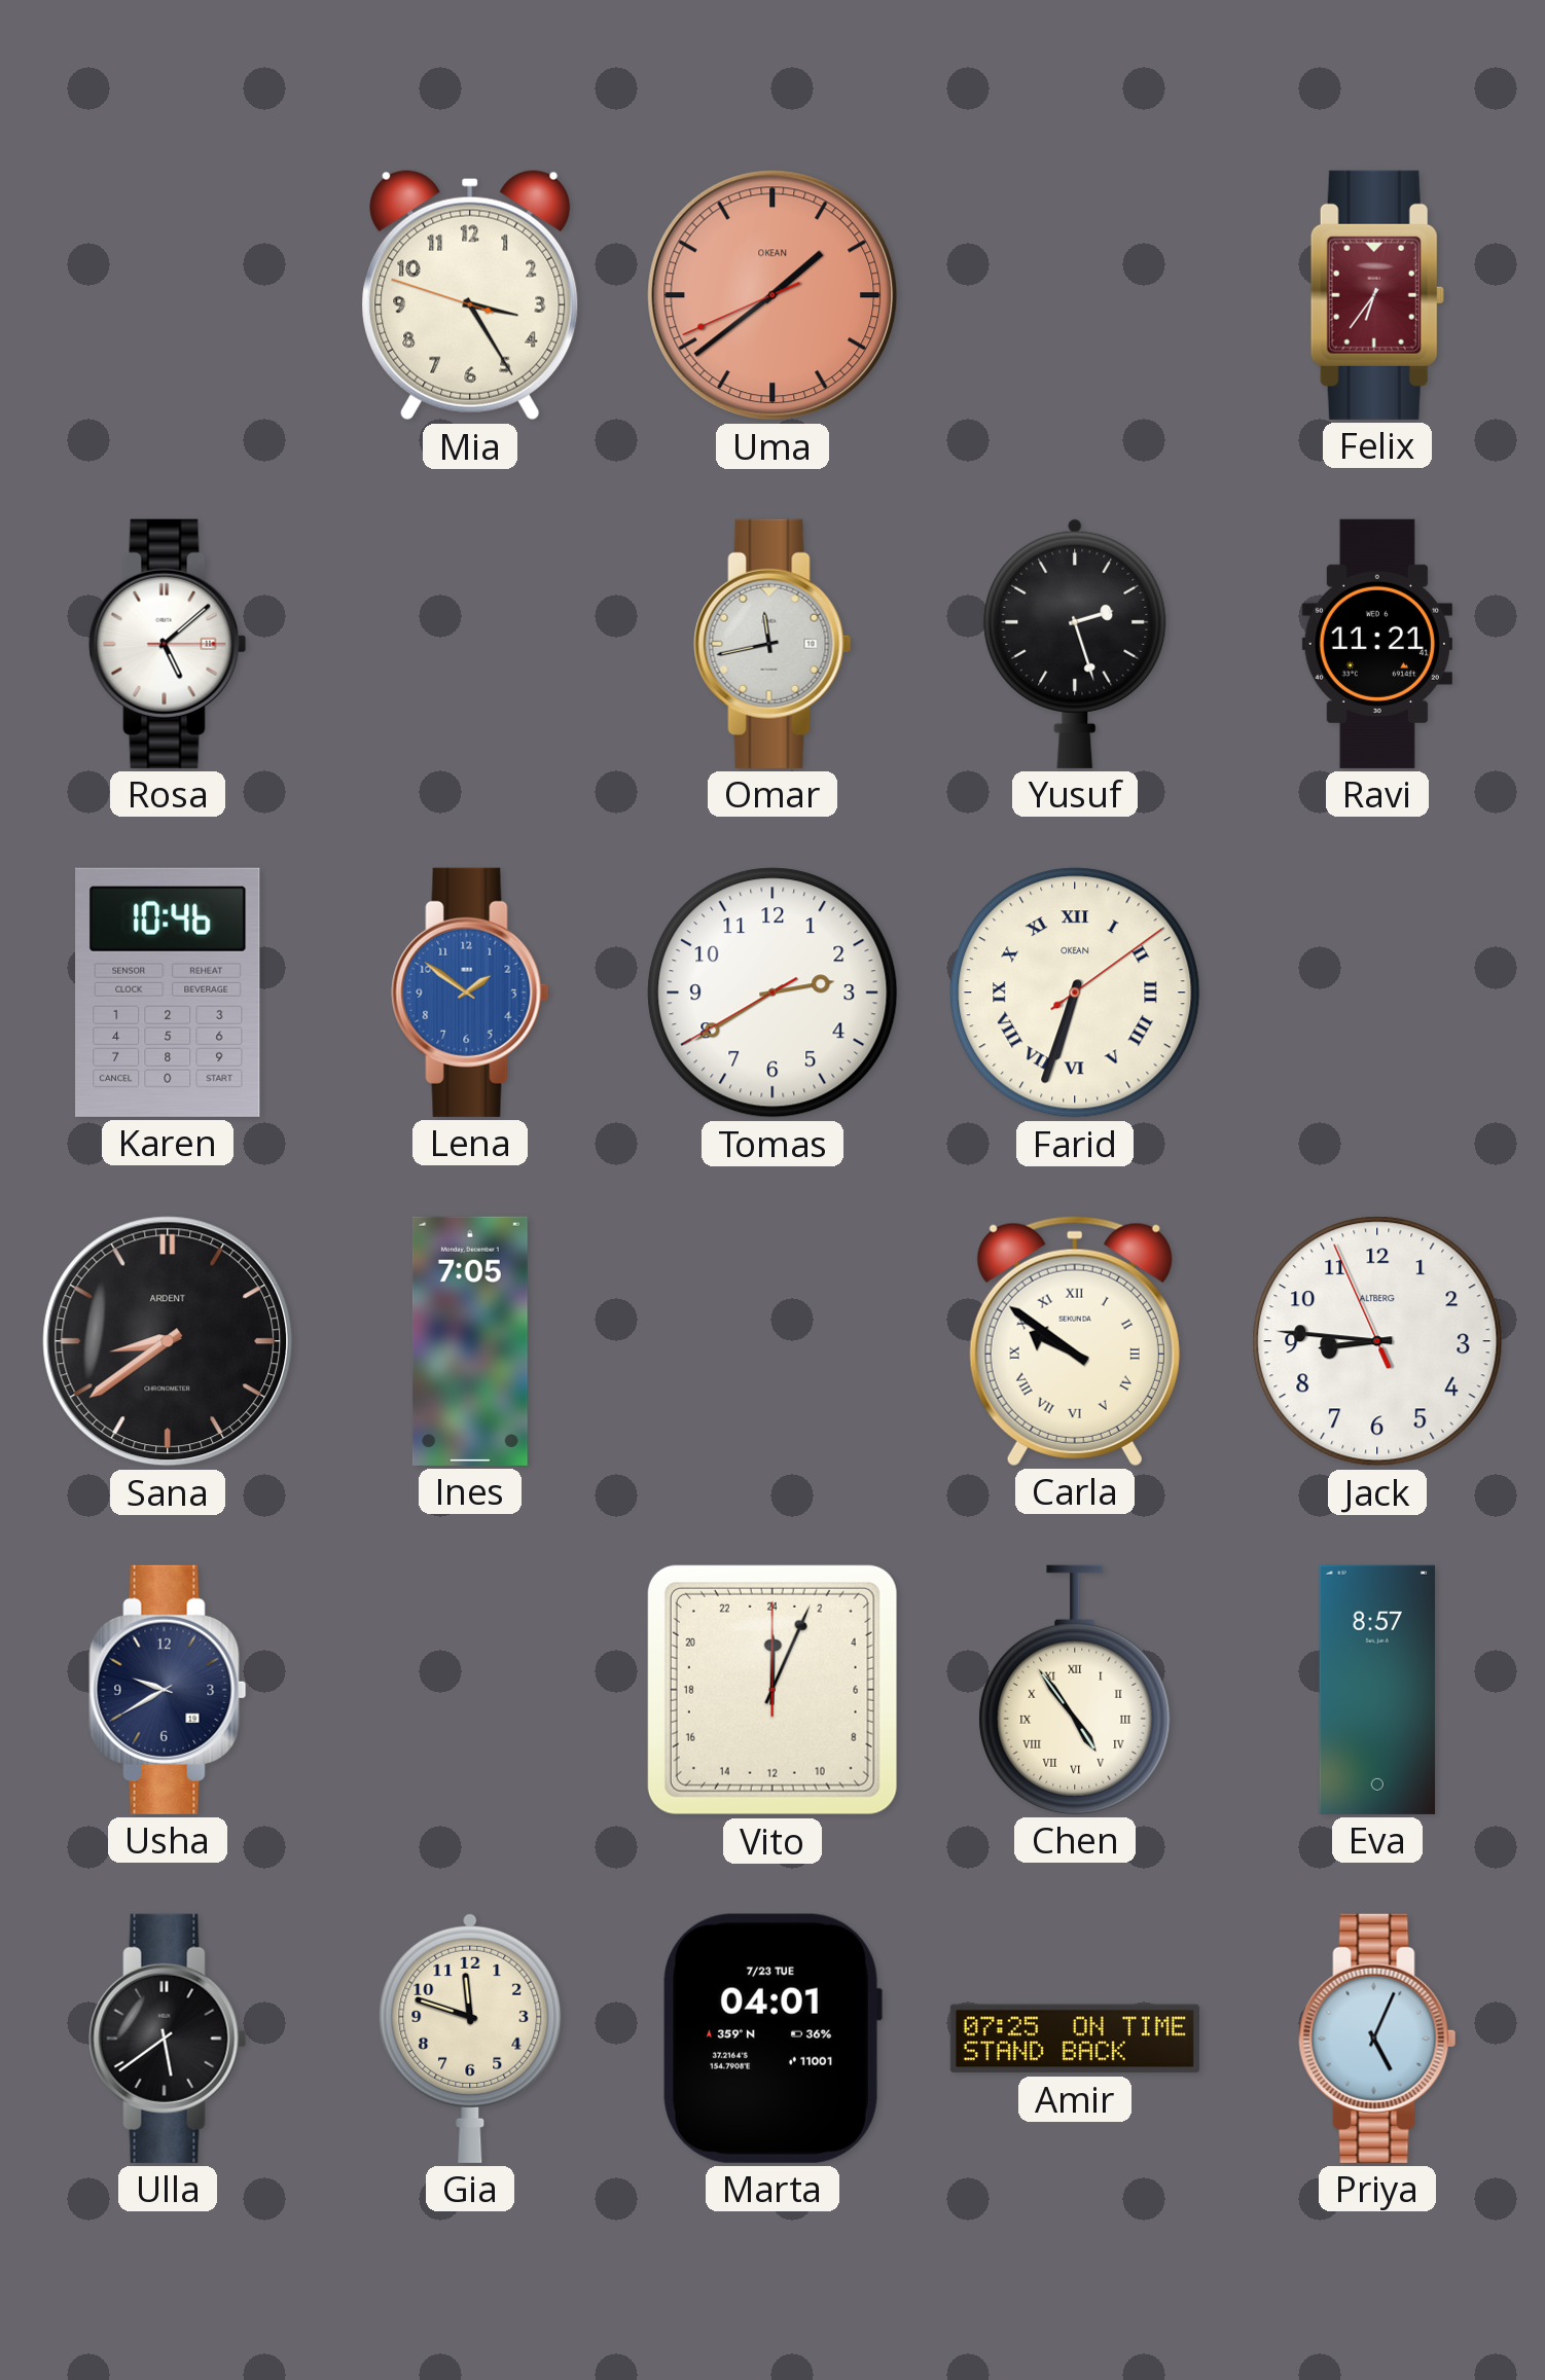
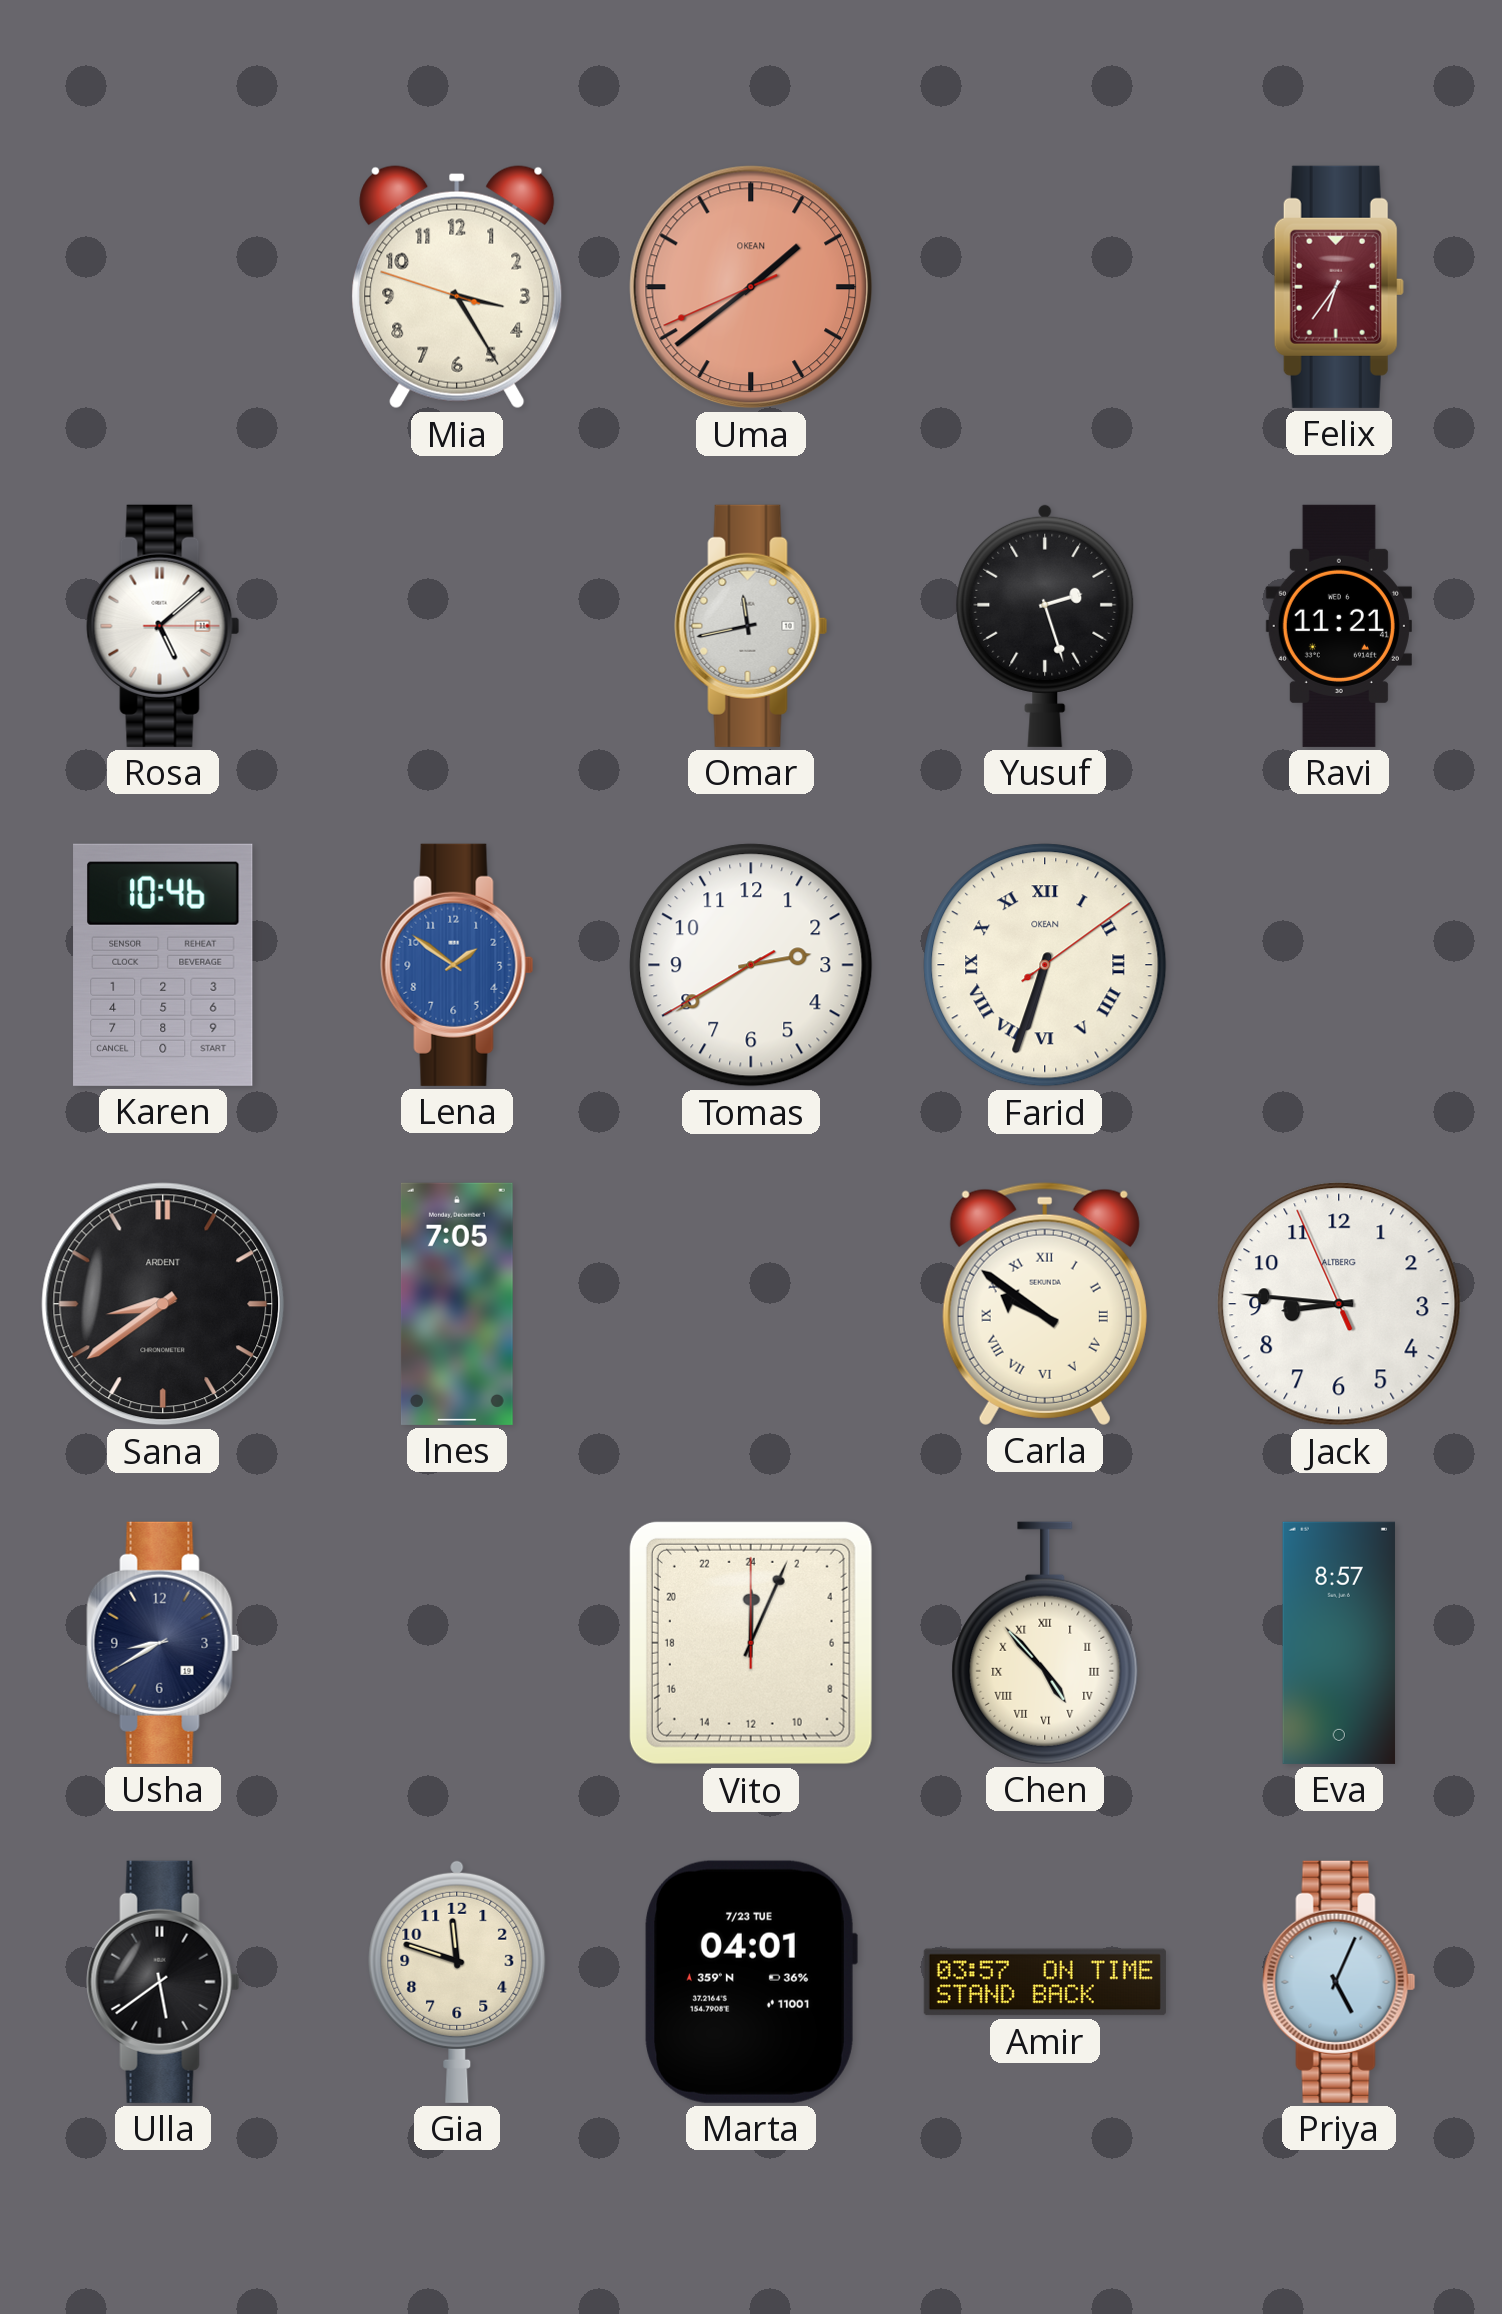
Usha: 9:40 -> 8:40 (163, 1643)
Chen: 4:54 -> 4:53 (1045, 1643)
Amir: 07:25 -> 03:57 (1045, 1982)
